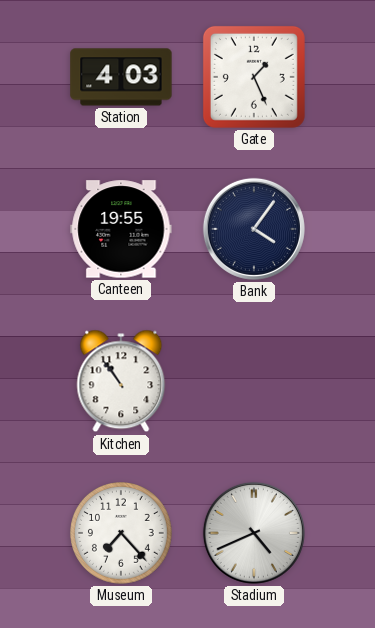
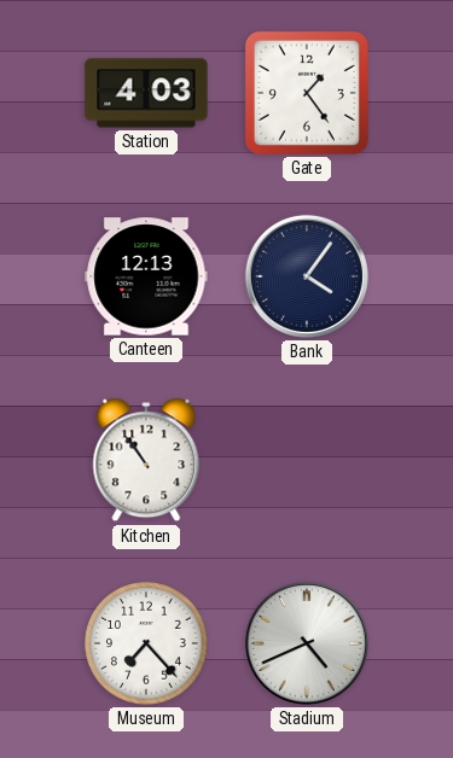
Gate: 1:26 -> 1:24 (307, 93)
Canteen: 19:55 -> 12:13 (146, 276)
